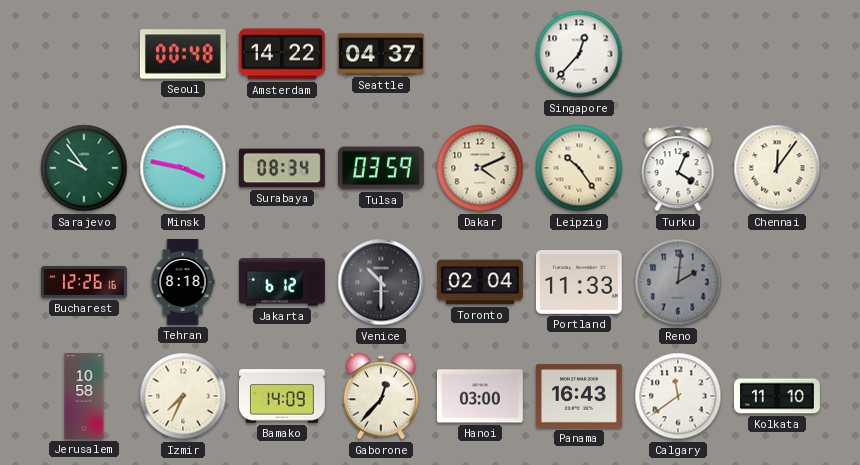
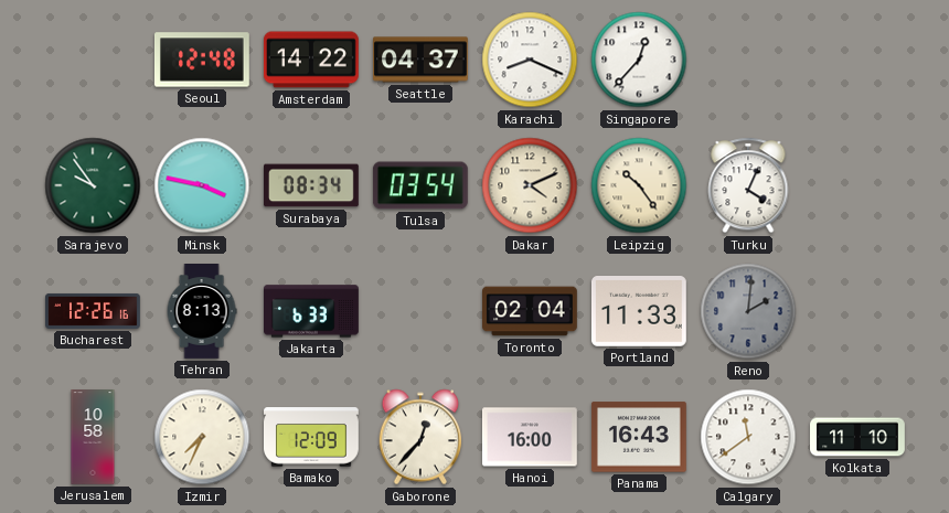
Seoul: 00:48 -> 12:48 (202, 60)
Karachi: none -> 8:19 (530, 60)
Tulsa: 03:59 -> 03:54 (420, 185)
Chennai: 12:06 -> none (777, 168)
Tehran: 8:18 -> 8:13 (202, 312)
Jakarta: 6:12 -> 6:33 (312, 311)
Venice: 10:30 -> none (381, 282)
Bamako: 14:09 -> 12:09 (312, 437)
Hanoi: 03:00 -> 16:00 (530, 437)
